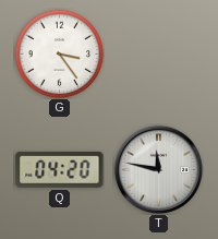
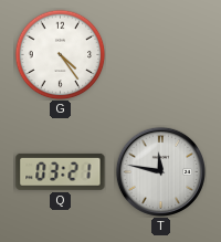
G: 3:24 -> 4:24 (60, 54)
Q: 04:20 -> 03:21 (61, 171)
